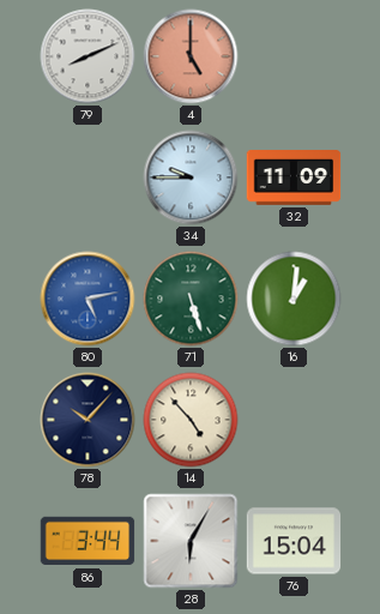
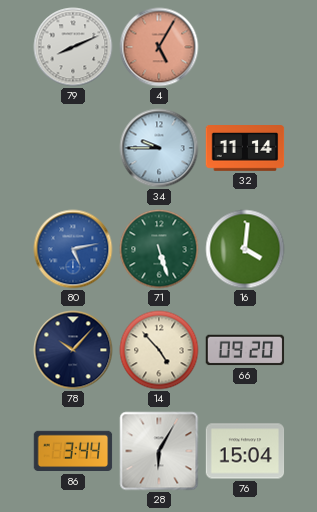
4: 5:00 -> 5:05 (159, 47)
32: 11:09 -> 11:14 (245, 149)
16: 1:01 -> 4:01 (245, 249)
66: none -> 09:20 (245, 350)
